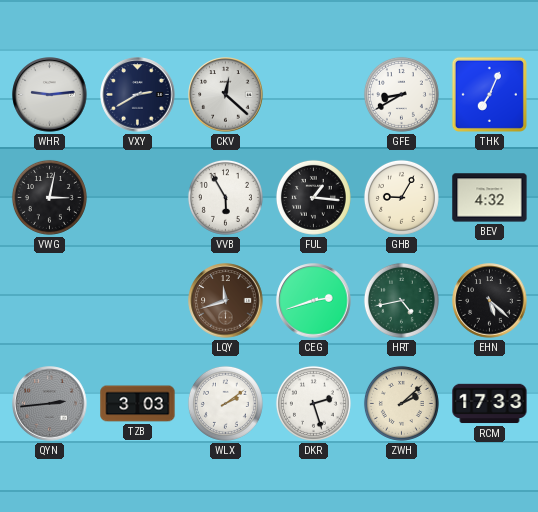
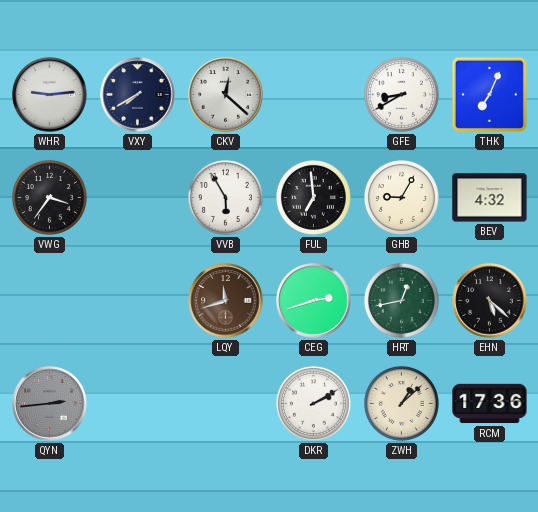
VXY: 2:40 -> 7:40 (138, 95)
VWG: 3:02 -> 3:36 (49, 197)
FUL: 1:16 -> 6:59 (313, 197)
HRT: 4:43 -> 12:43 (401, 300)
TZB: 3:03 -> none (138, 404)
WLX: 2:09 -> none (225, 403)
DKR: 2:27 -> 2:10 (313, 403)
ZWH: 2:08 -> 1:08 (401, 403)
RCM: 17:33 -> 17:36 (490, 404)
